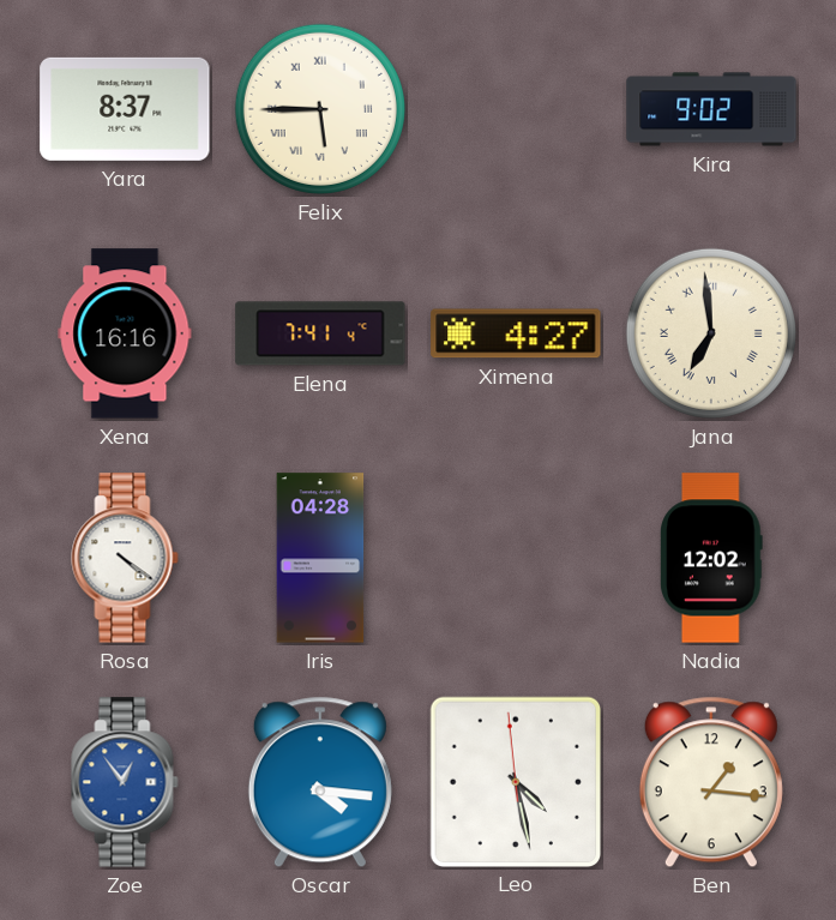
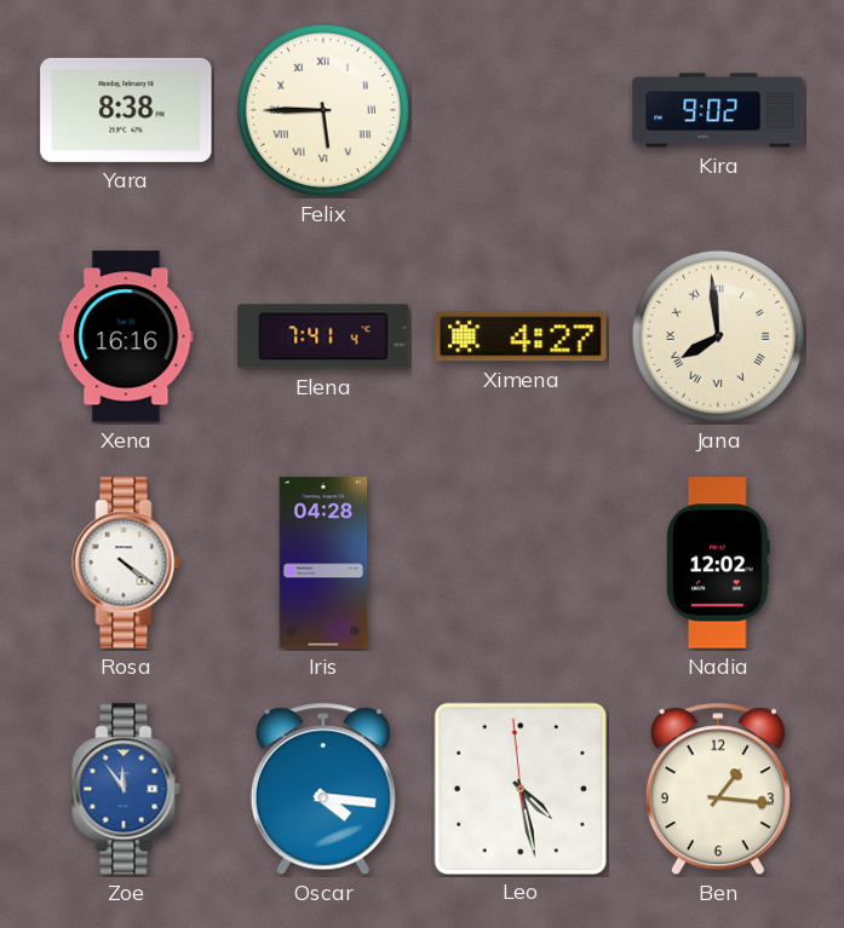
Yara: 8:37 -> 8:38 (126, 110)
Jana: 6:59 -> 7:59 (718, 336)
Zoe: 12:54 -> 11:54 (126, 789)
